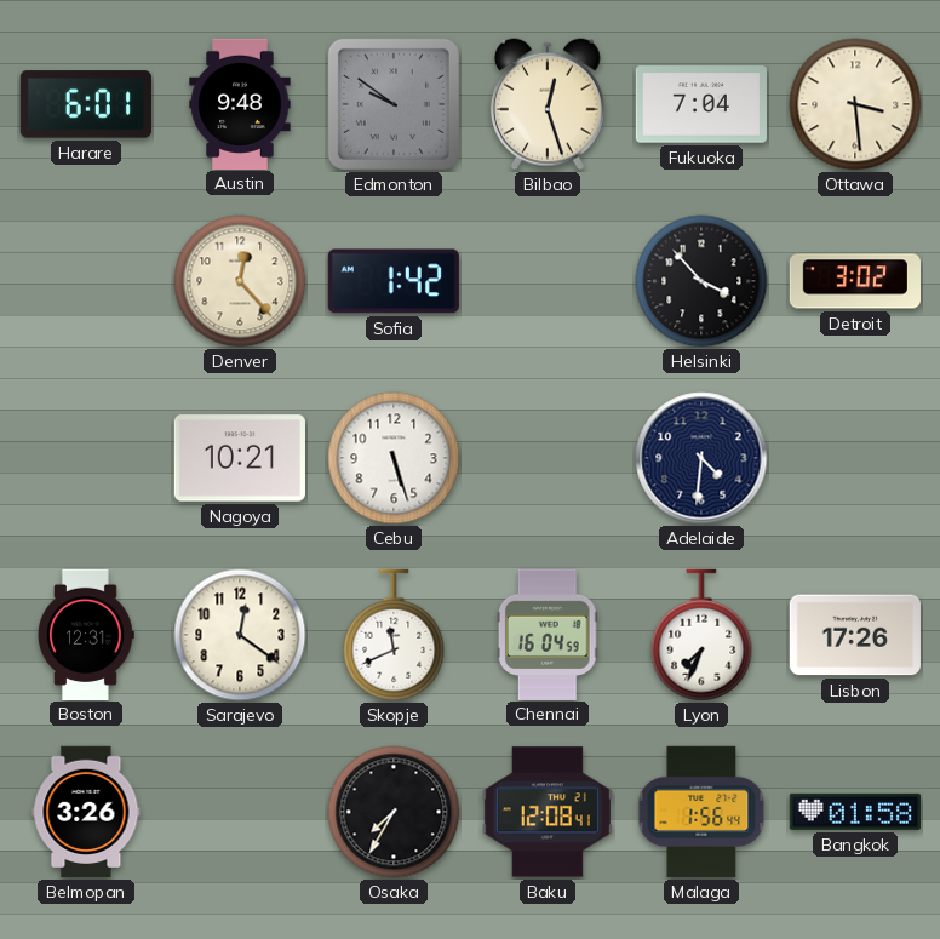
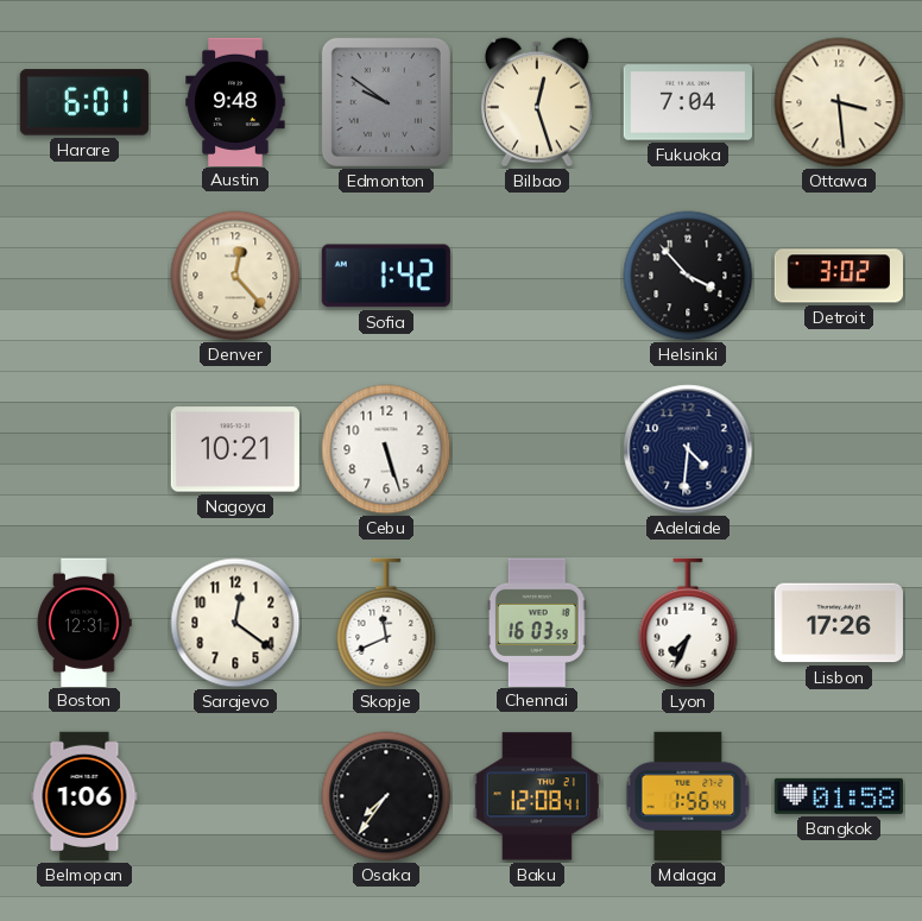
Chennai: 16:04 -> 16:03 (537, 622)
Belmopan: 3:26 -> 1:06 (84, 796)
Osaka: 7:35 -> 7:36 (386, 796)
